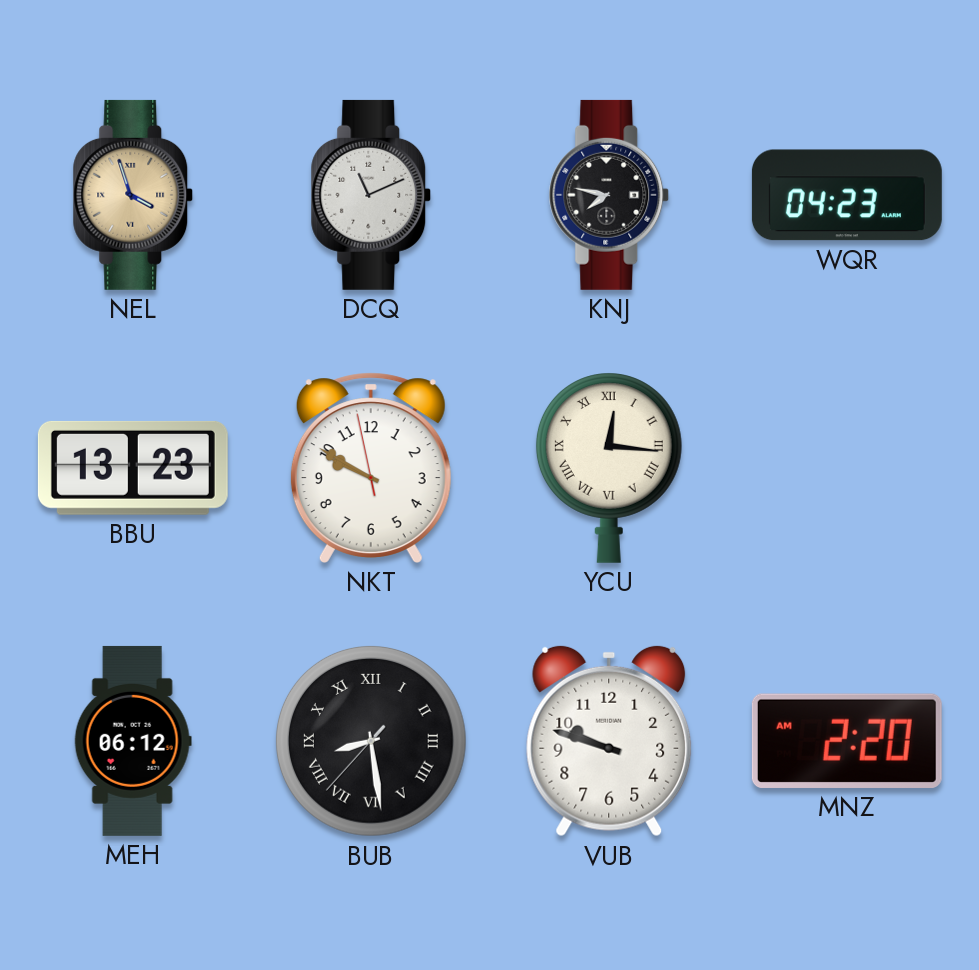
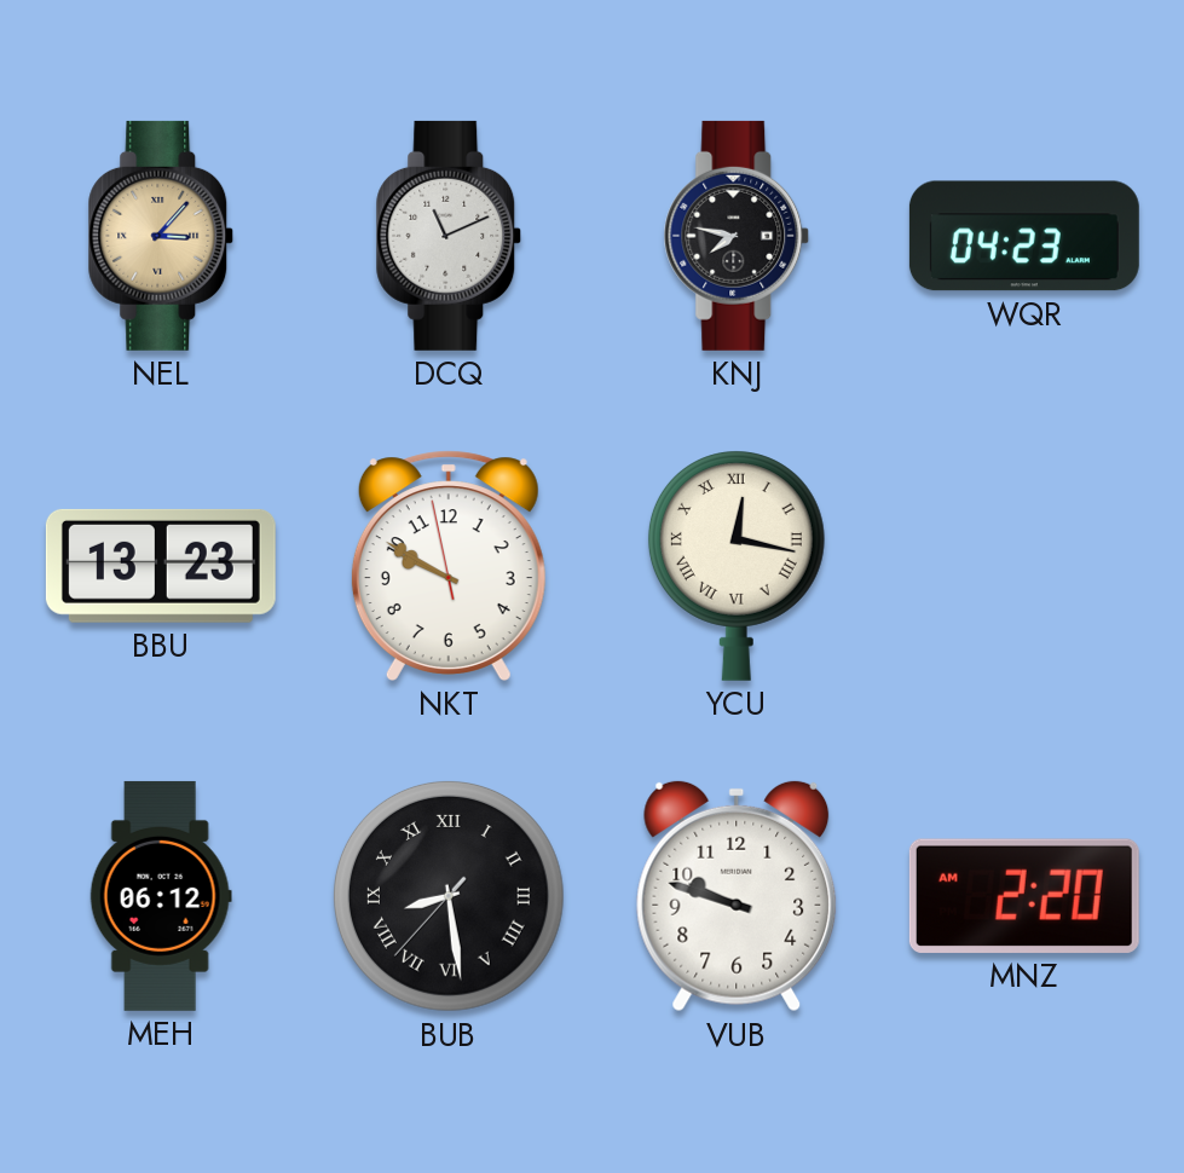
NEL: 3:57 -> 3:07 (161, 236)
YCU: 12:16 -> 12:17 (737, 566)
